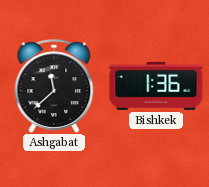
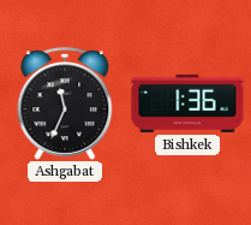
Ashgabat: 11:38 -> 11:34 (65, 103)
